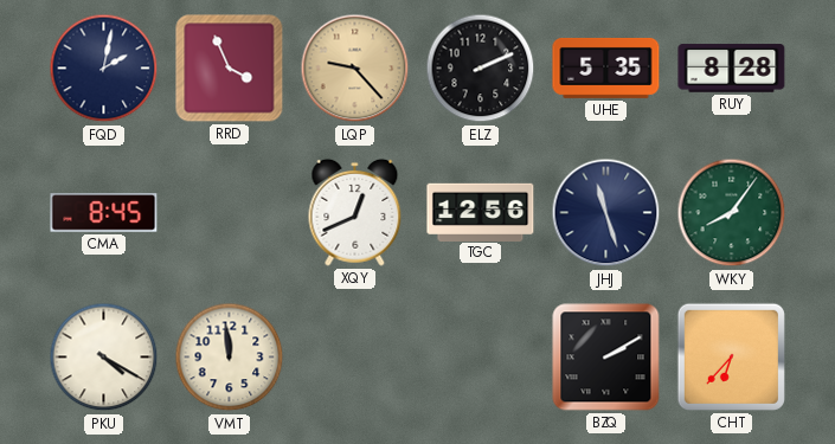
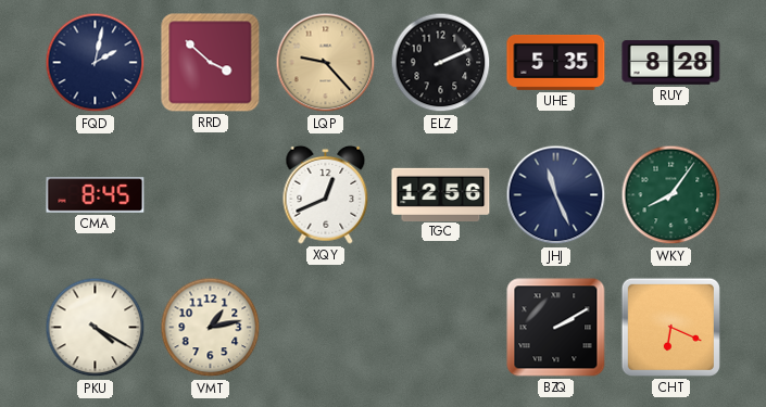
RRD: 3:56 -> 3:52 (211, 63)
JHJ: 11:27 -> 11:26 (556, 195)
VMT: 11:59 -> 1:13 (211, 328)
CHT: 6:37 -> 6:19 (670, 327)
